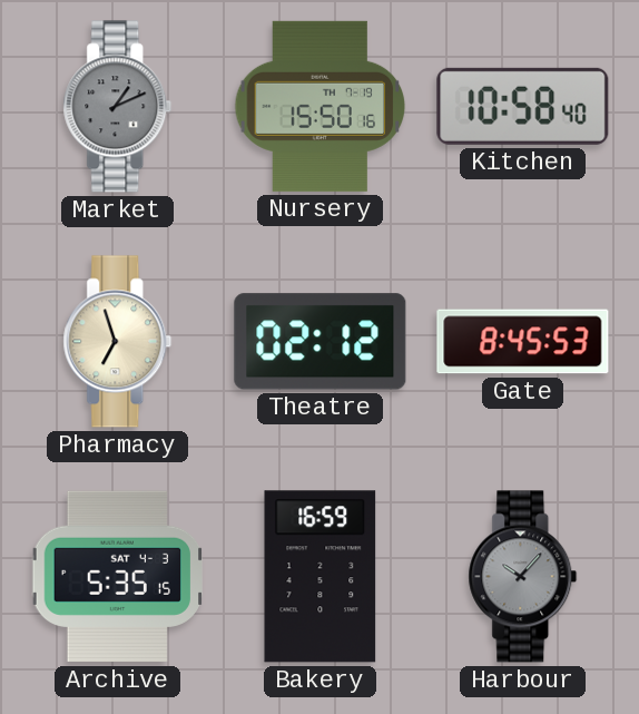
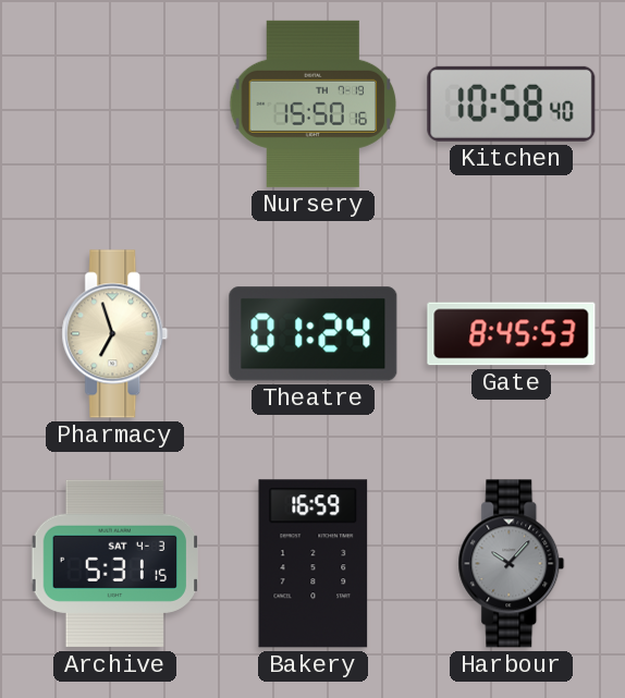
Market: 1:11 -> none (118, 107)
Theatre: 02:12 -> 01:24 (314, 334)
Archive: 5:35 -> 5:31 (114, 564)
